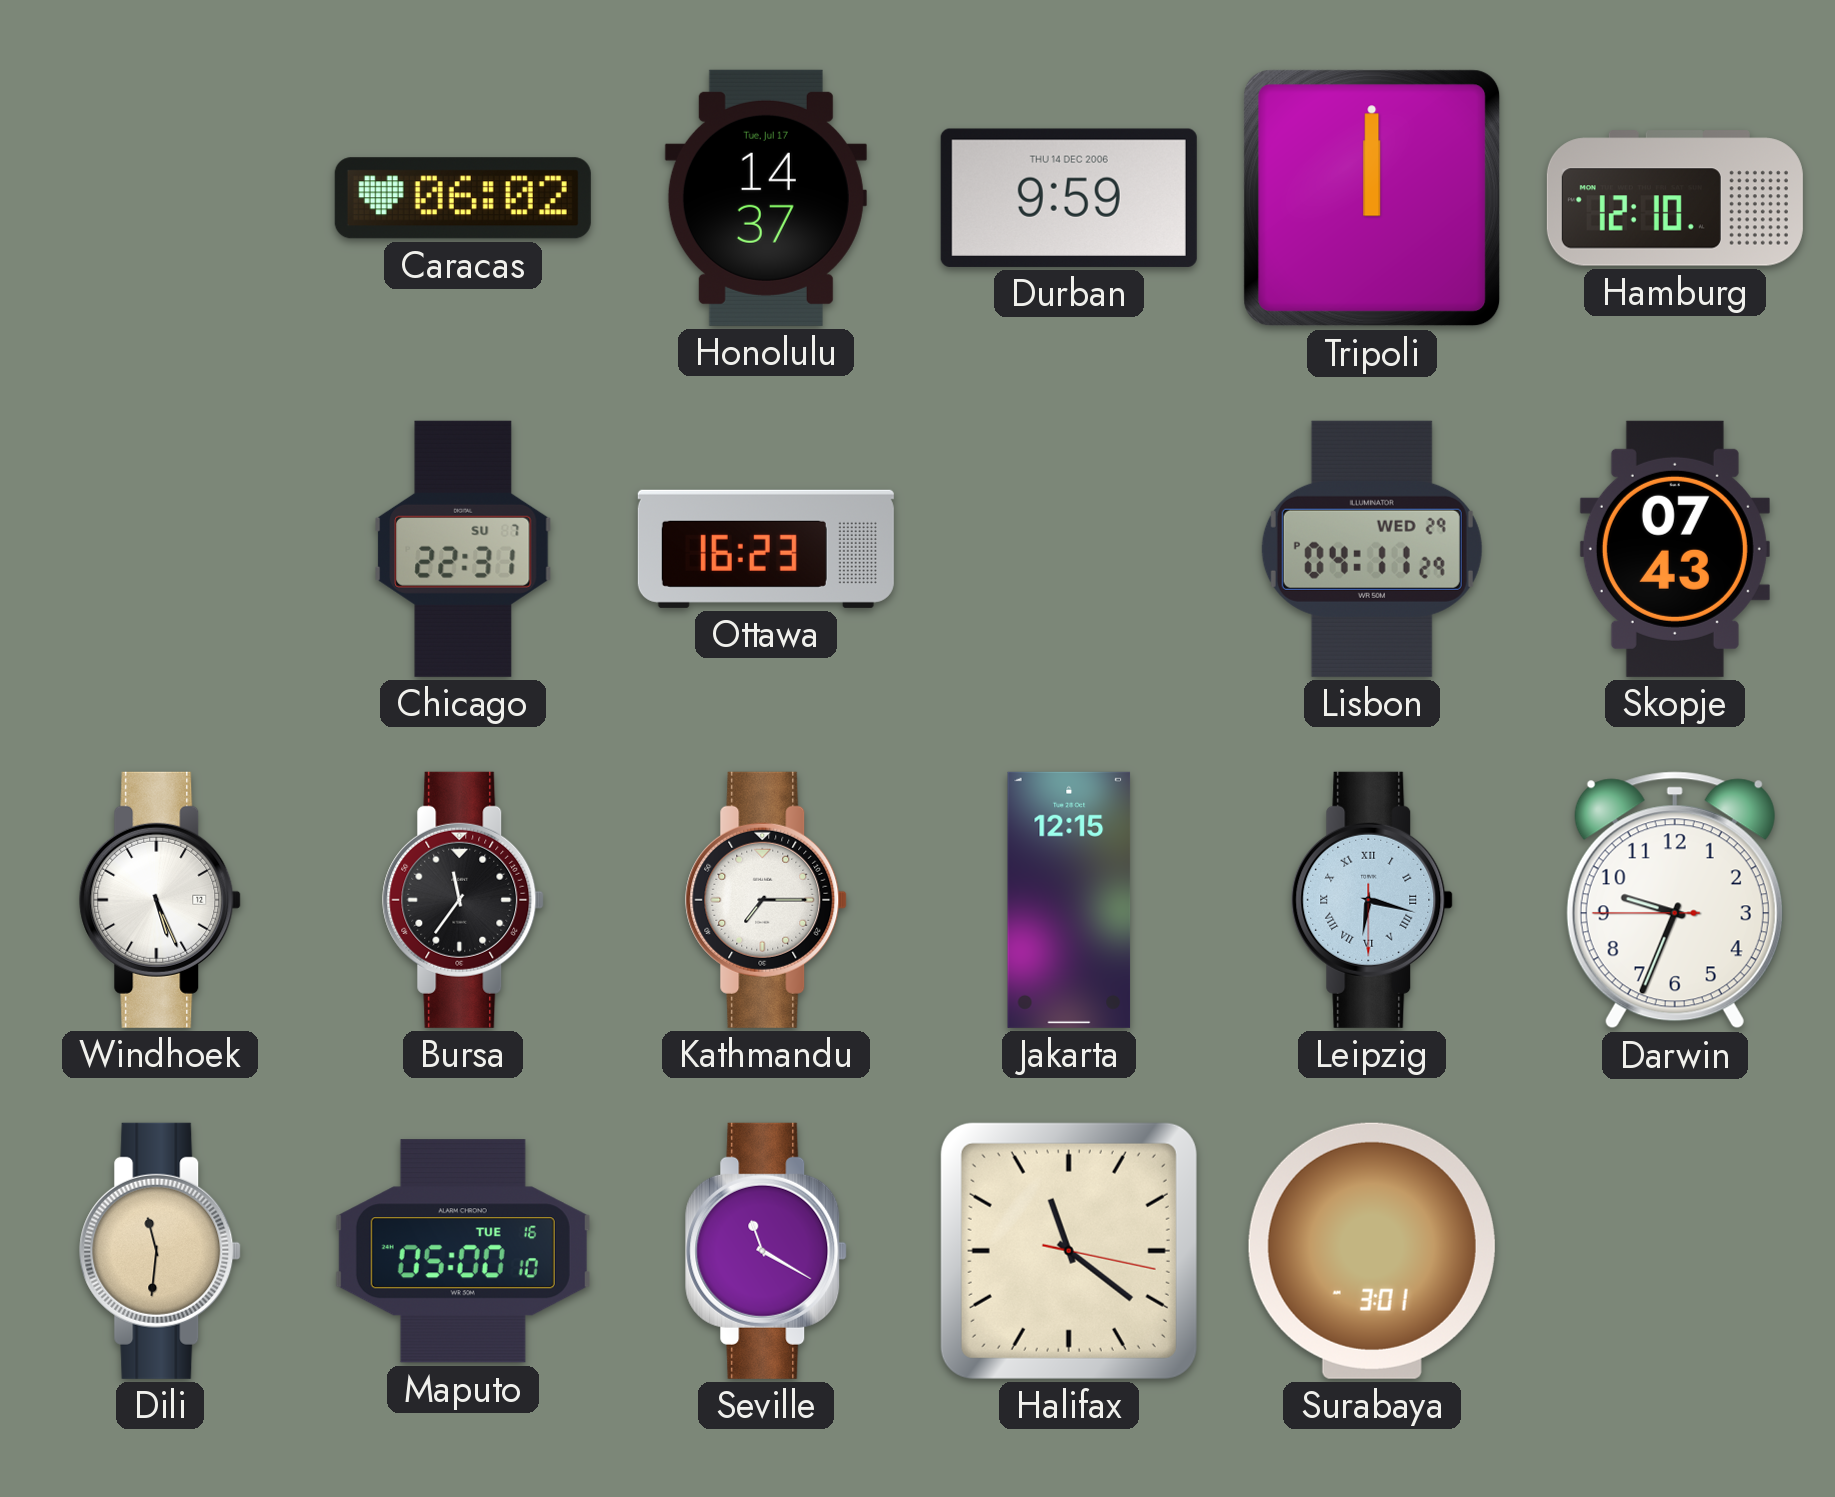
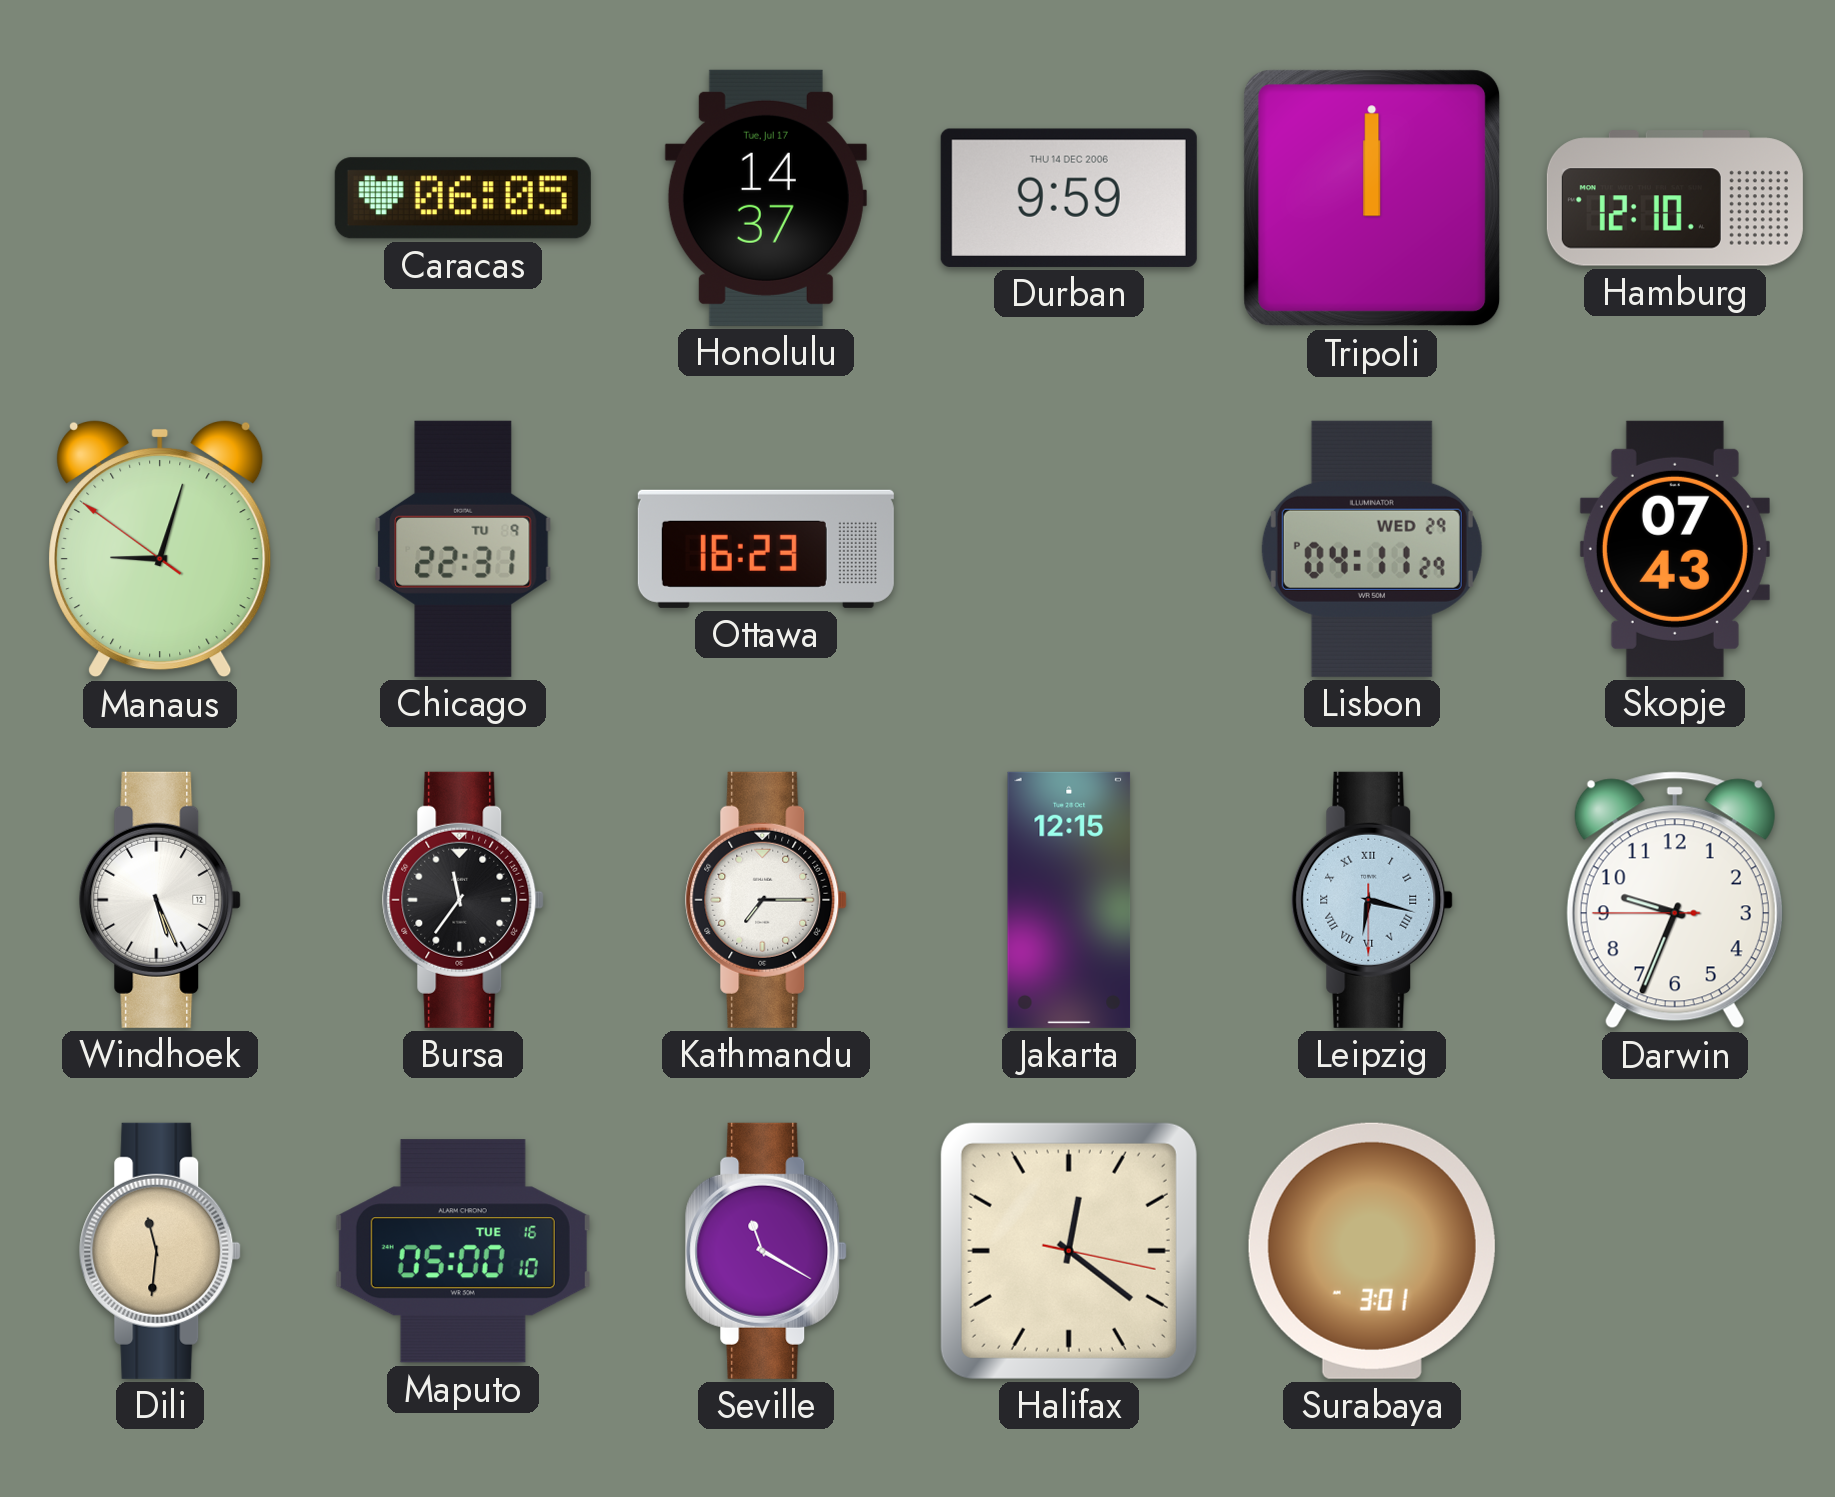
Caracas: 06:02 -> 06:05 (463, 198)
Manaus: none -> 9:02 (160, 549)
Chicago date: SU 7 -> TU 9 (463, 549)
Halifax: 11:21 -> 12:21 (1069, 1251)
